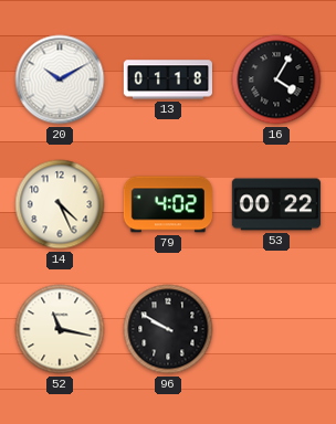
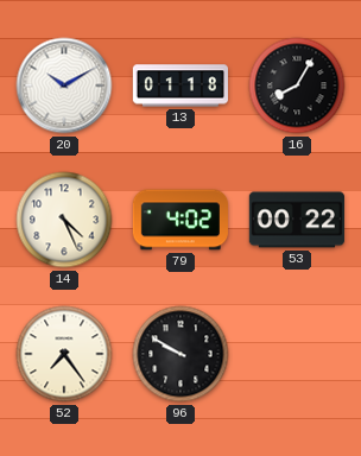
16: 4:05 -> 8:05 (297, 85)
52: 11:17 -> 7:24 (64, 354)
